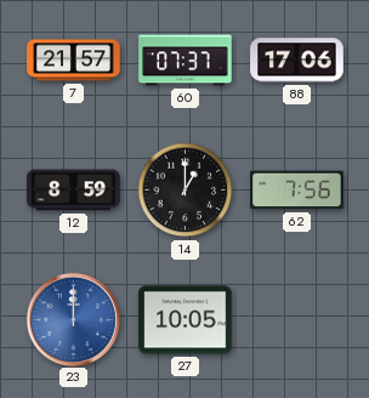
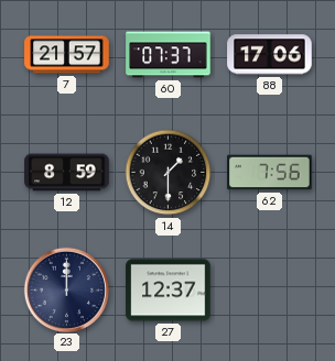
14: 1:00 -> 1:30 (169, 173)
23 dial: blue -> navy (66, 289)
27: 10:05 -> 12:37 (169, 291)
